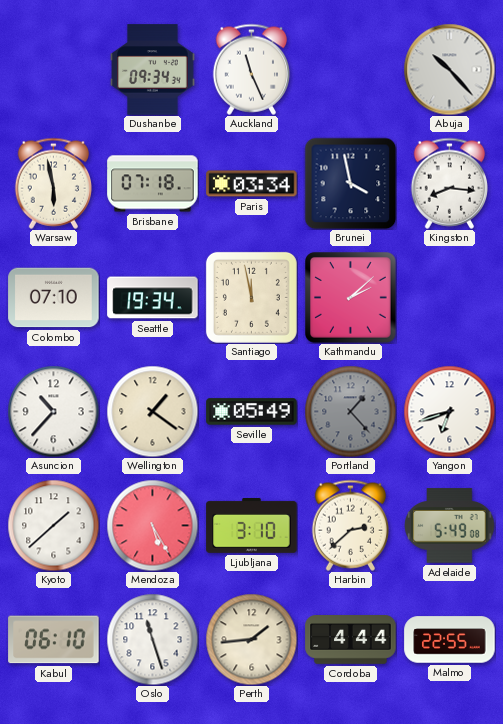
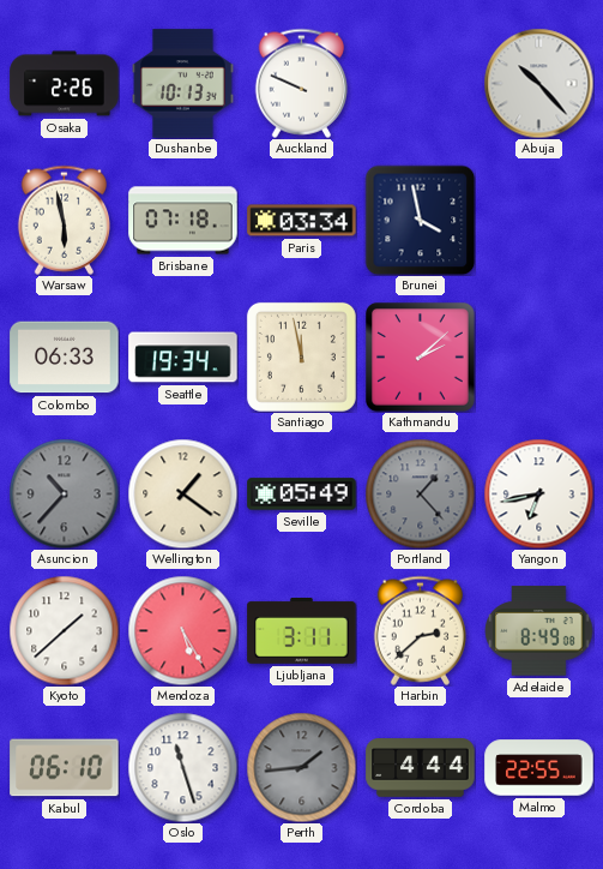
Osaka: none -> 2:26 (65, 84)
Dushanbe: 09:34 -> 10:13 (183, 84)
Auckland: 11:26 -> 9:49 (301, 83)
Kingston: 8:16 -> none (449, 183)
Colombo: 07:10 -> 06:33 (65, 358)
Asuncion dial: white -> grey (64, 493)
Yangon: 6:42 -> 6:43 (538, 493)
Ljubljana: 3:10 -> 3:11 (302, 631)
Adelaide: 5:49 -> 8:49 (538, 631)
Perth dial: cream -> grey (301, 767)
